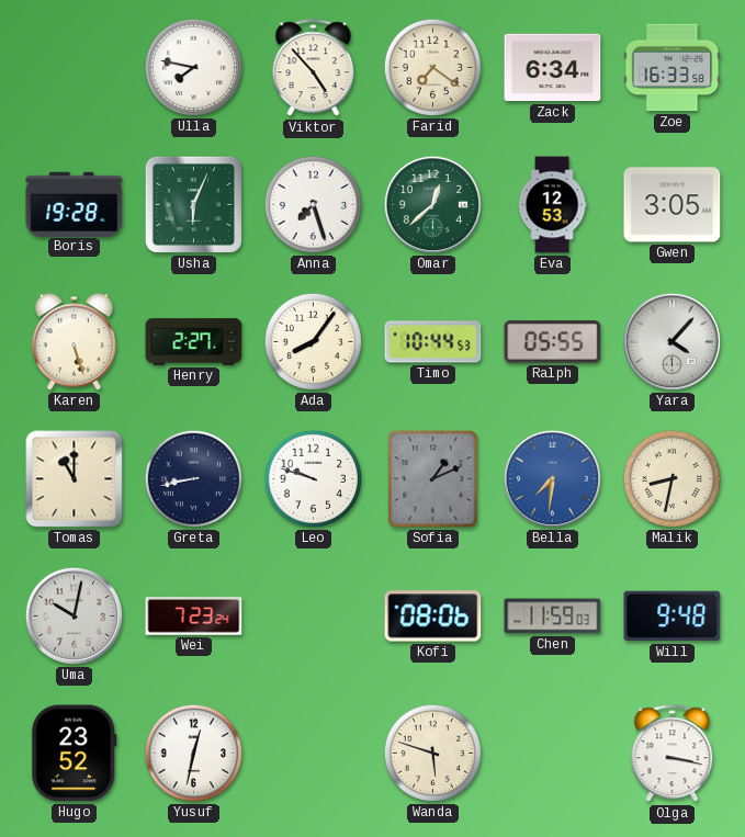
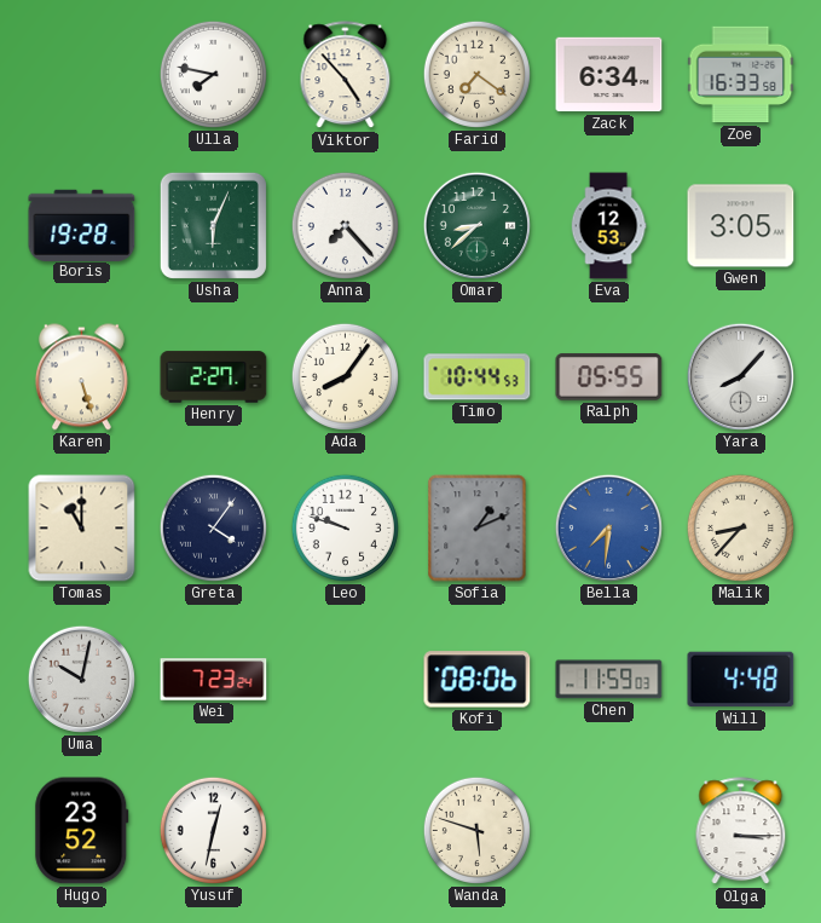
Anna: 7:27 -> 7:23 (345, 225)
Omar: 12:38 -> 8:38 (476, 225)
Yara: 4:07 -> 8:07 (740, 376)
Greta: 8:43 -> 4:06 (213, 527)
Malik: 8:32 -> 8:37 (740, 527)
Will: 9:48 -> 4:48 (741, 680)
Olga: 3:17 -> 3:15 (741, 831)
